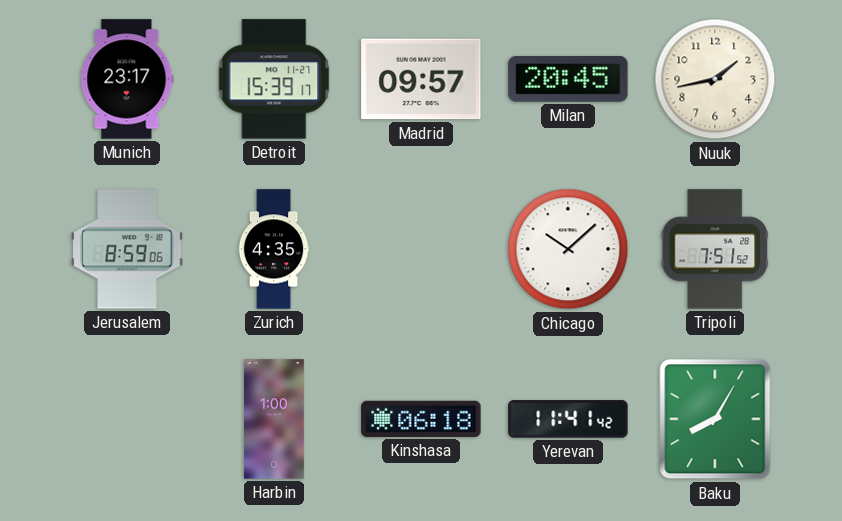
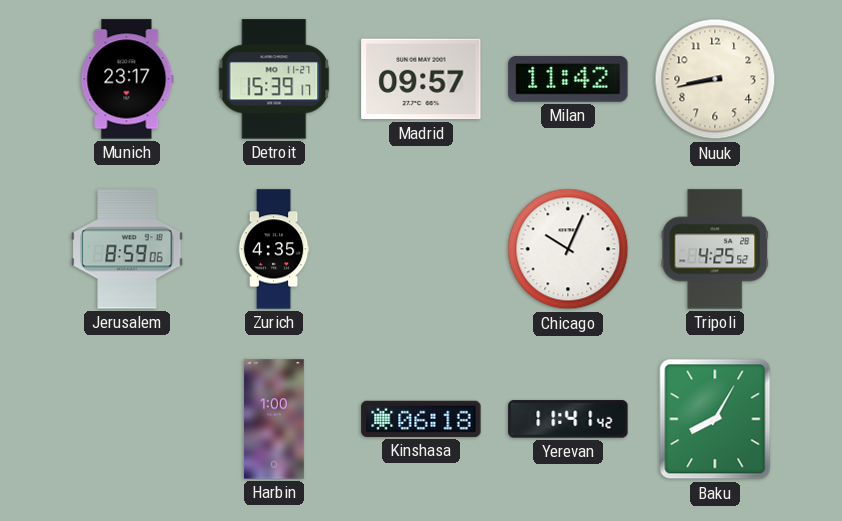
Milan: 20:45 -> 11:42 (568, 79)
Nuuk: 1:43 -> 8:43 (715, 79)
Chicago: 10:08 -> 10:04 (568, 249)
Tripoli: 7:51 -> 4:25 (715, 249)
